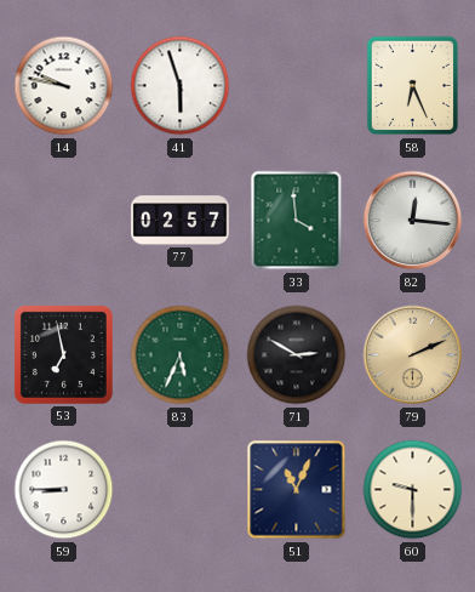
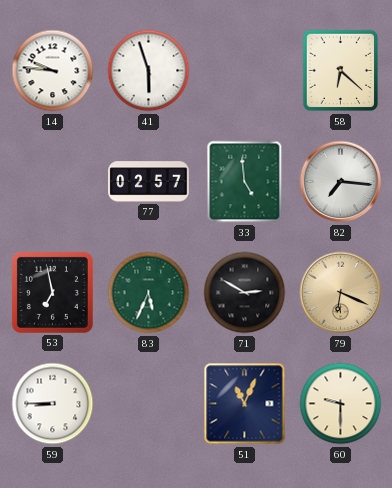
14: 9:47 -> 9:46 (53, 71)
58: 6:26 -> 6:22 (340, 71)
33: 3:59 -> 4:59 (245, 182)
82: 12:16 -> 7:16 (341, 182)
79: 2:11 -> 6:19 (341, 293)
